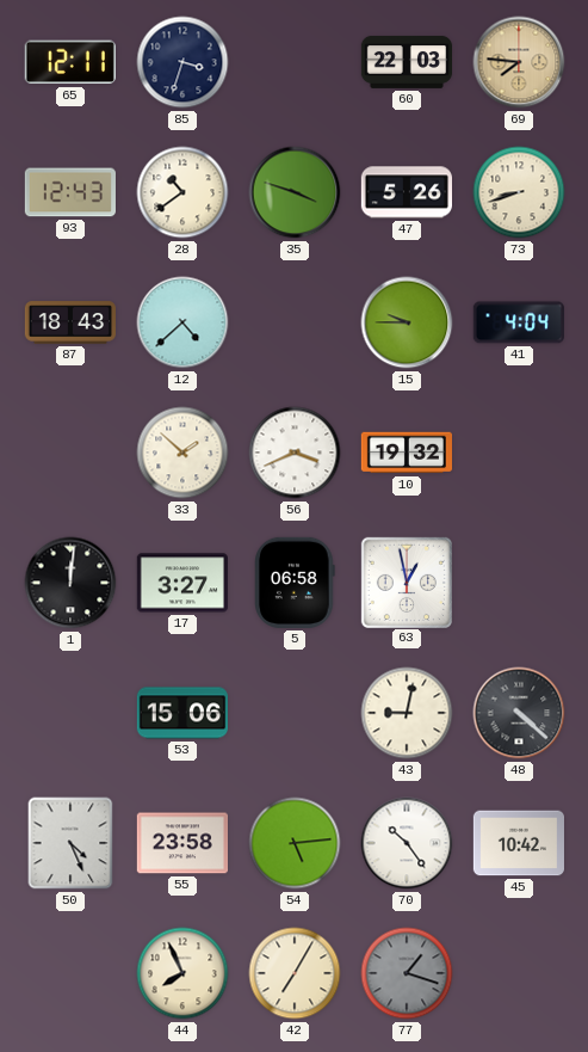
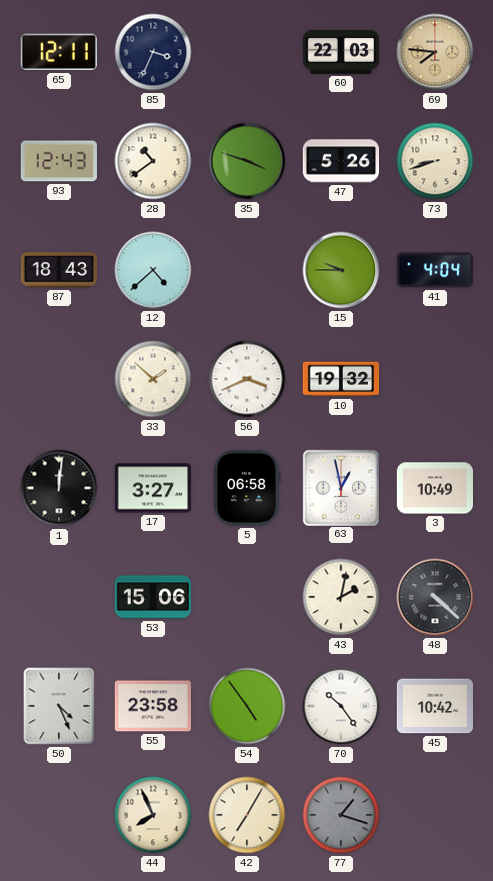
85: 3:33 -> 3:34 (153, 52)
3: none -> 10:49 (434, 488)
43: 9:02 -> 2:02 (341, 597)
54: 5:14 -> 4:54 (247, 706)
